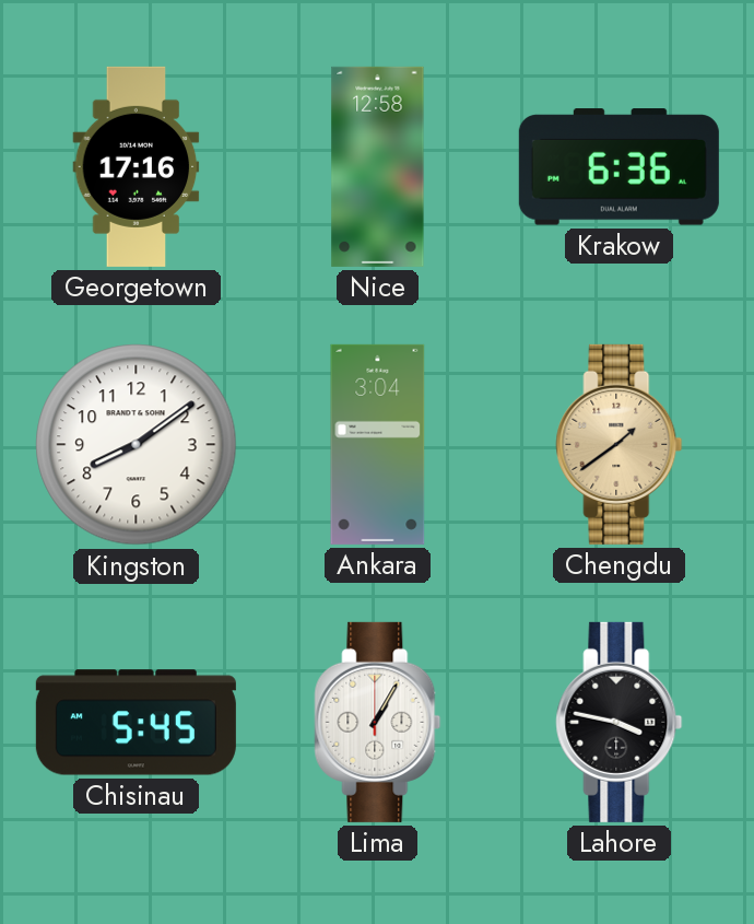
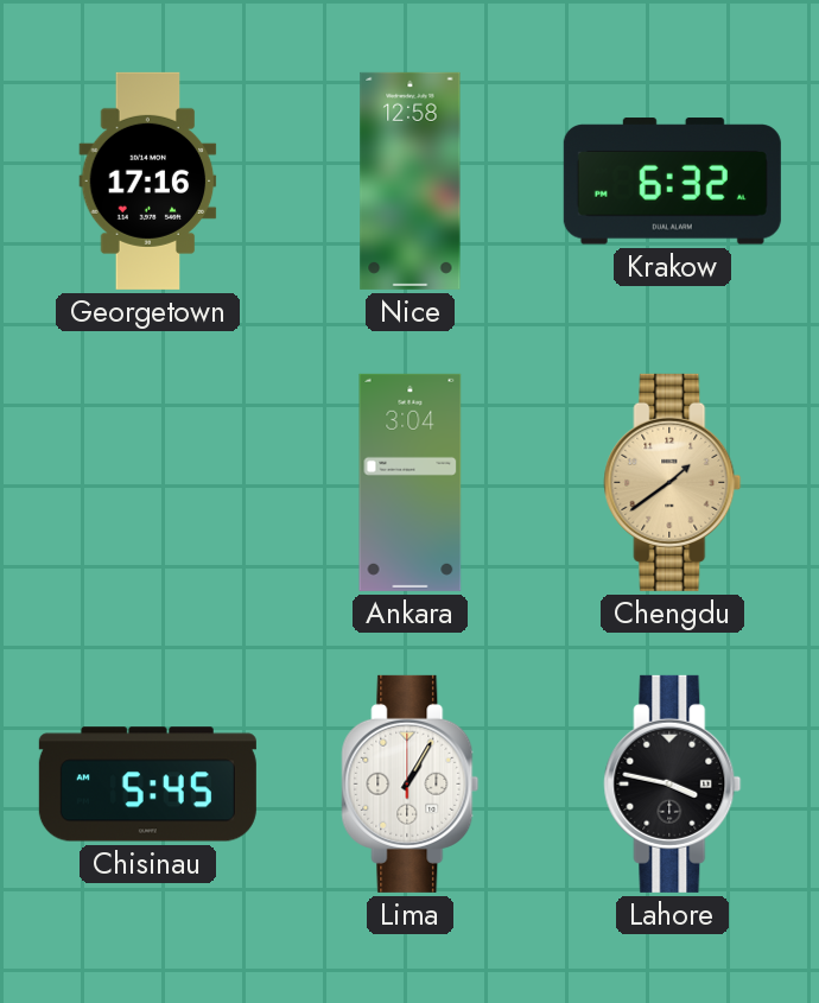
Krakow: 6:36 -> 6:32 (672, 182)
Kingston: 8:09 -> none (137, 445)
